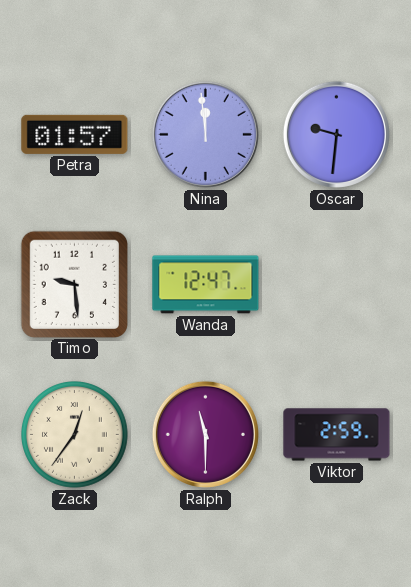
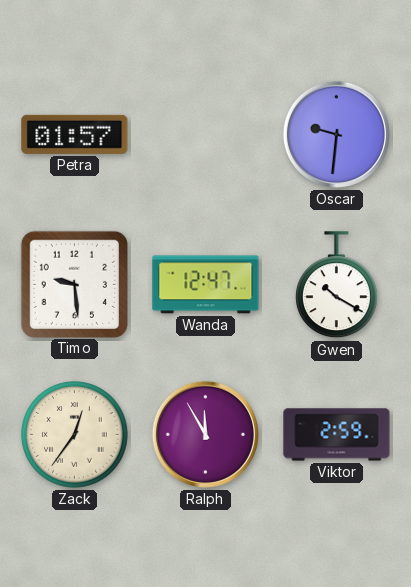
Nina: 11:59 -> none (205, 134)
Gwen: none -> 10:20 (337, 285)
Ralph: 11:30 -> 11:55 (205, 434)
